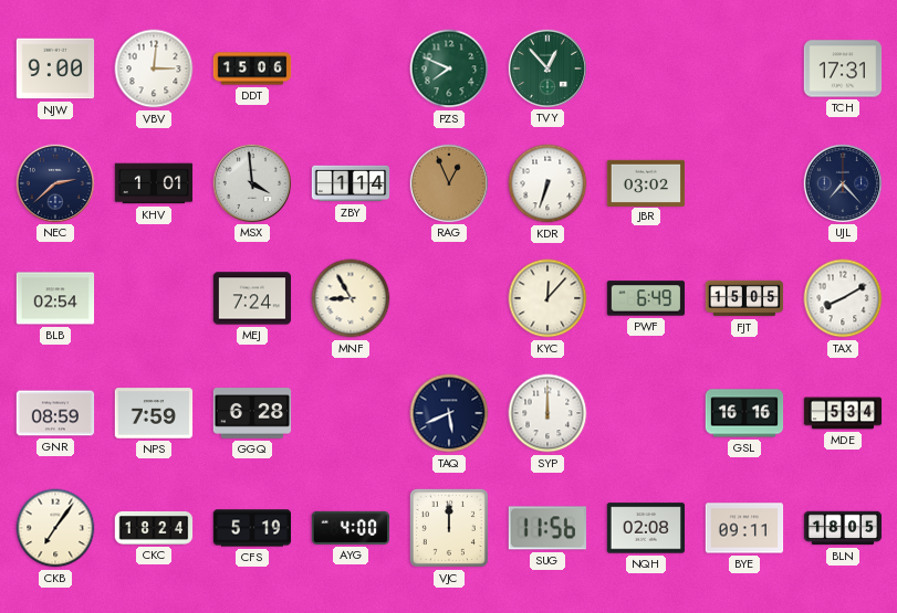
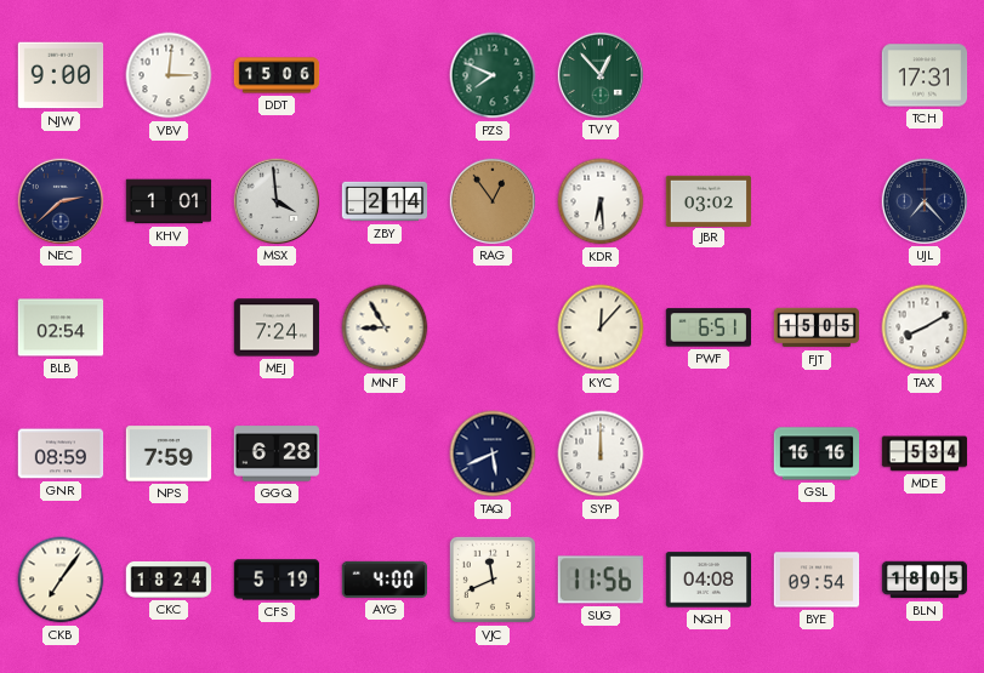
ZBY: 1:14 -> 2:14 (385, 201)
RAG: 12:56 -> 12:54 (491, 200)
KDR: 6:33 -> 6:29 (601, 201)
PWF: 6:49 -> 6:51 (709, 327)
VJC: 12:00 -> 11:41 (493, 580)
NQH: 02:08 -> 04:08 (709, 580)
BYE: 09:11 -> 09:54 (817, 580)
